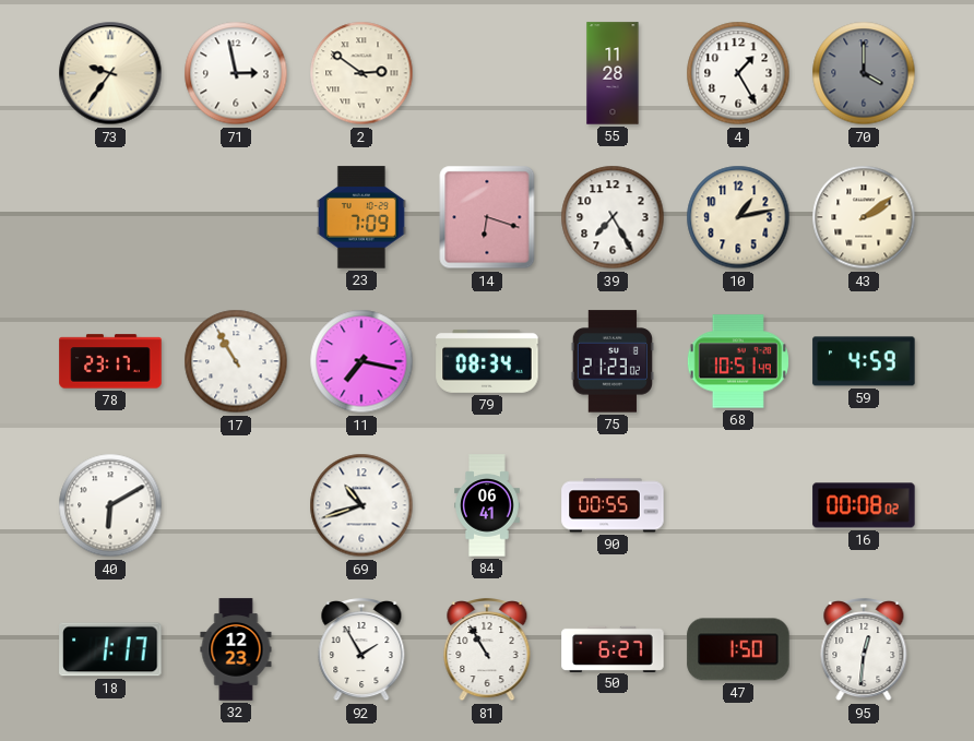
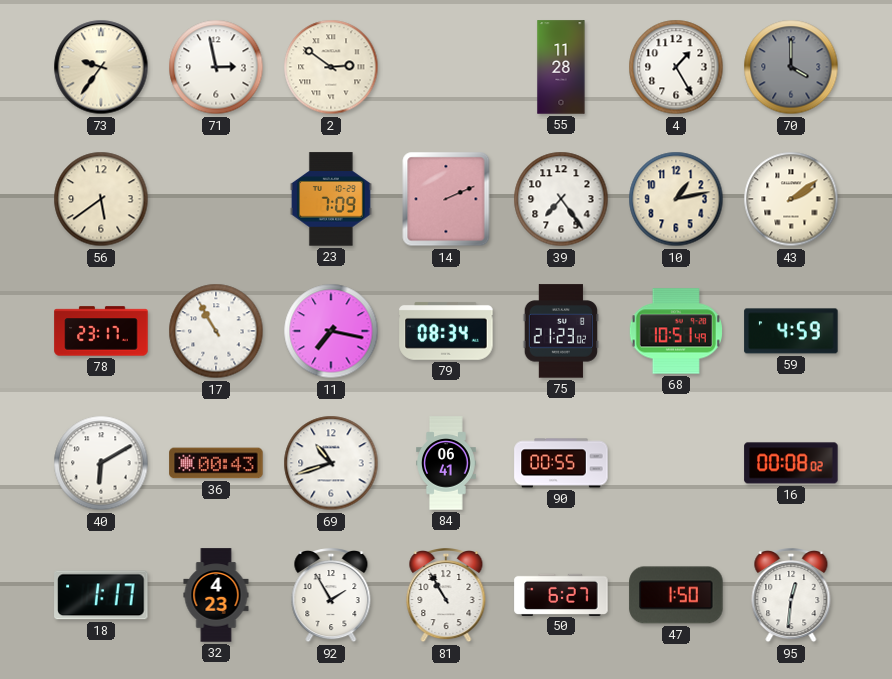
56: none -> 5:39 (101, 199)
14: 6:18 -> 2:11 (446, 199)
39: 7:25 -> 7:24 (561, 199)
36: none -> 00:43 (216, 463)
32: 12:23 -> 4:23 (216, 595)
